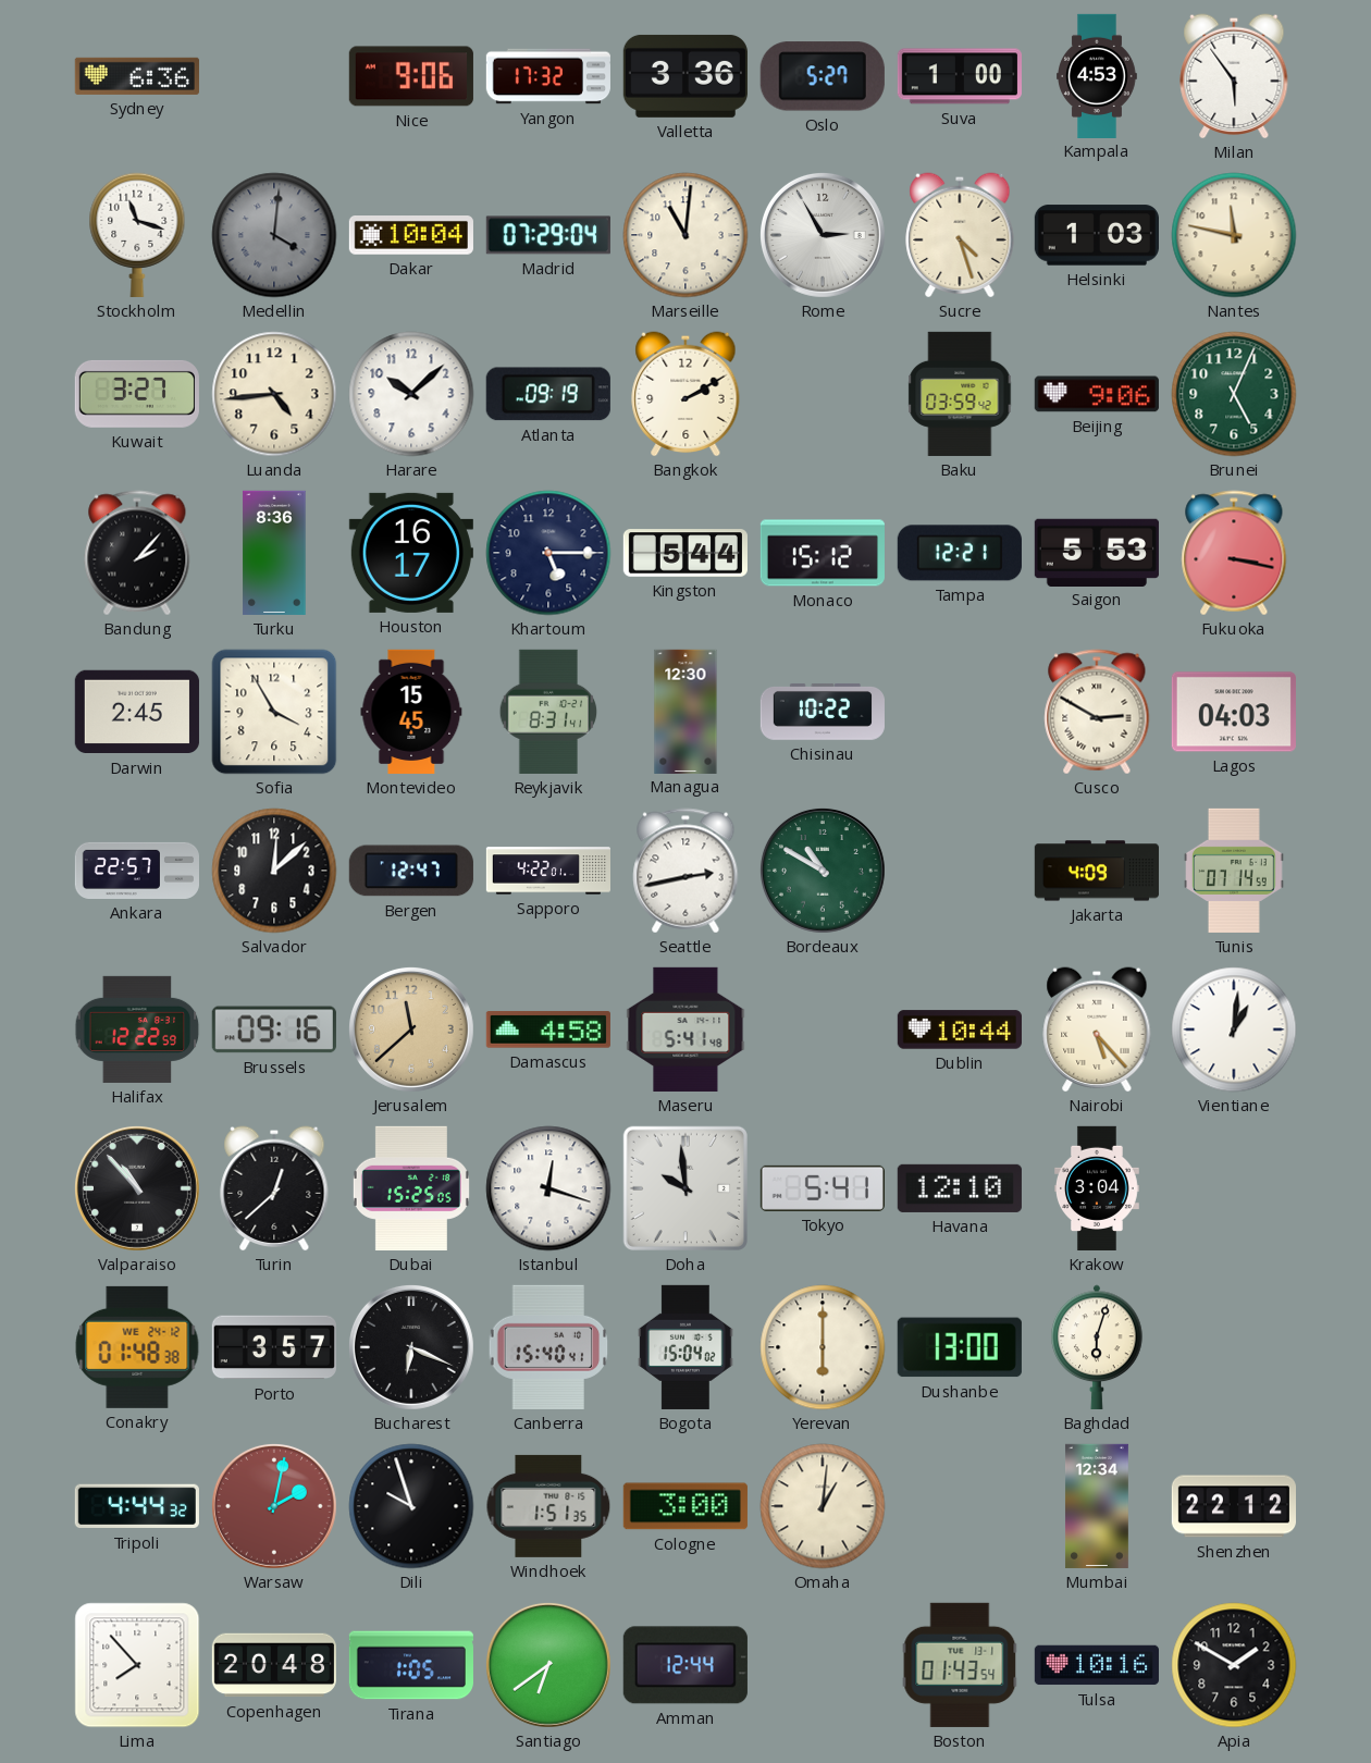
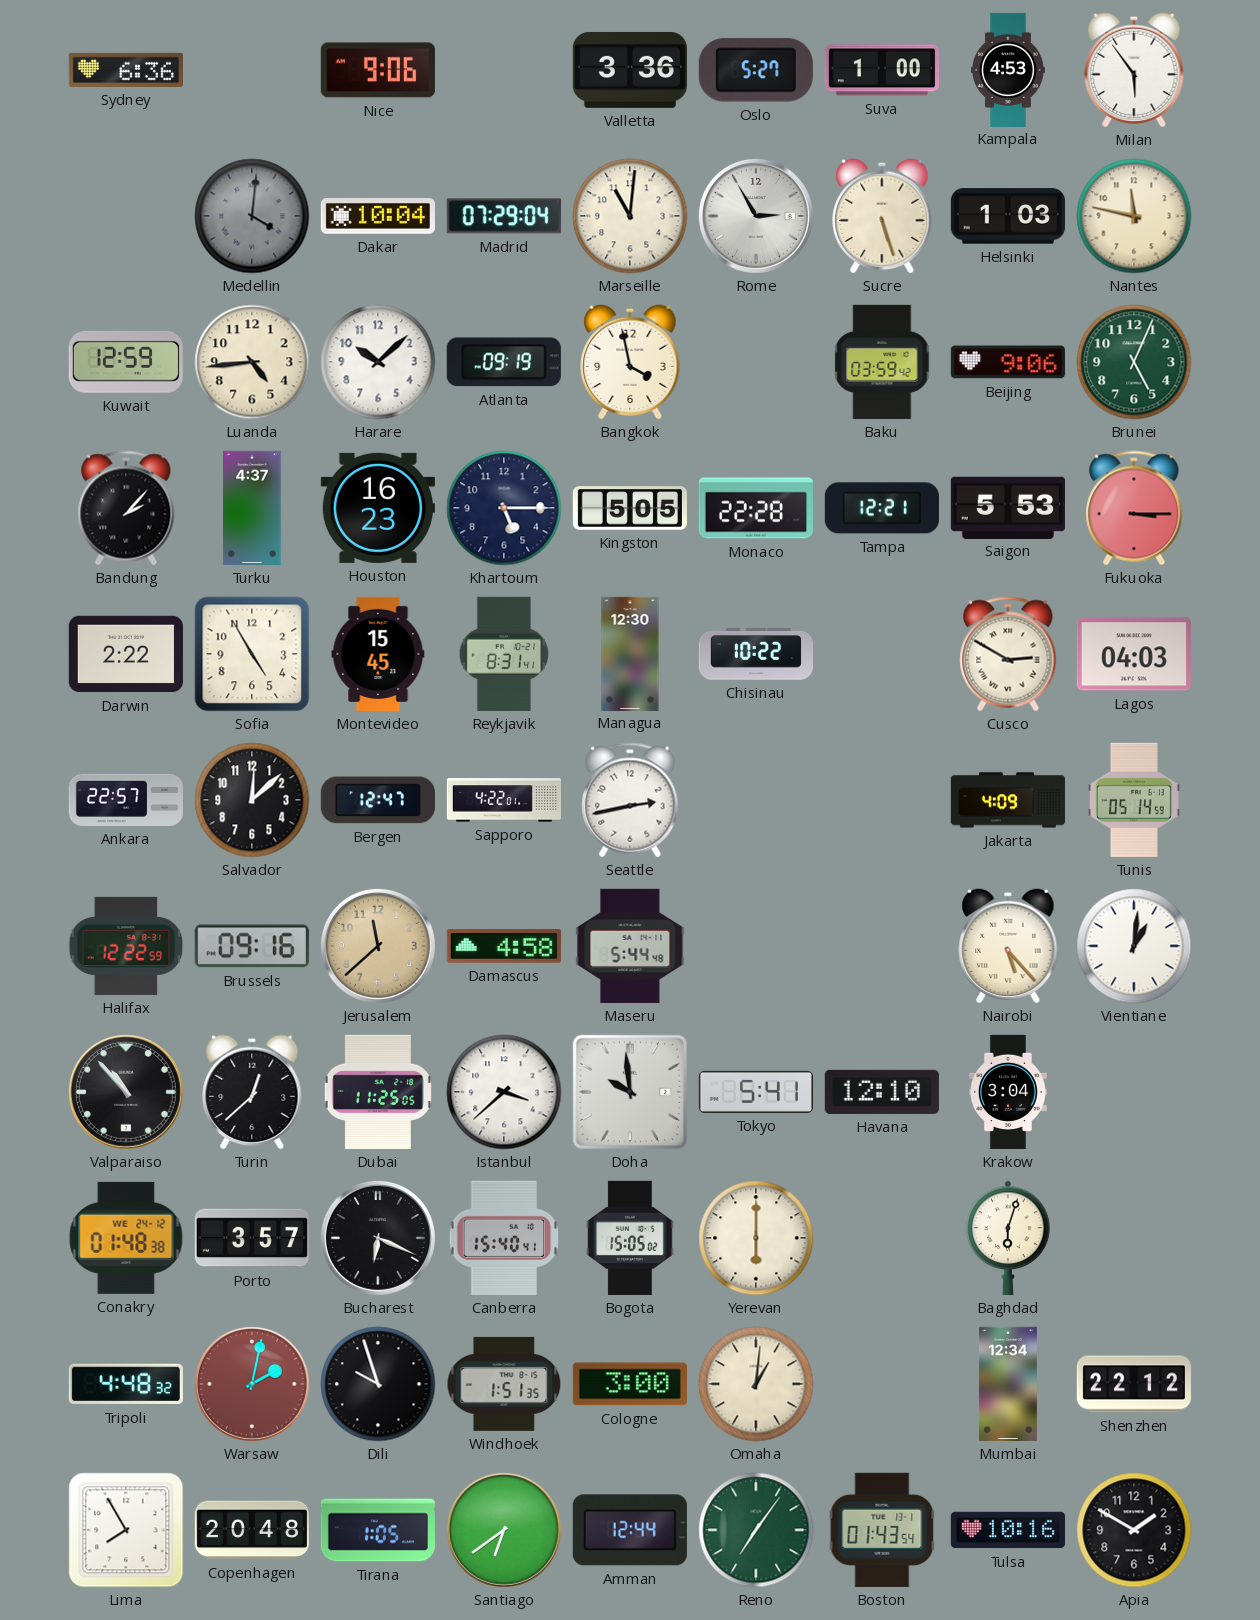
Yangon: 17:32 -> none (548, 76)
Stockholm: 11:18 -> none (137, 235)
Sucre: 4:27 -> 5:27 (882, 216)
Kuwait: 3:27 -> 12:59 (126, 362)
Bangkok: 2:10 -> 3:58 (630, 362)
Turku: 8:36 -> 4:37 (252, 508)
Houston: 16:17 -> 16:23 (378, 508)
Kingston: 5:44 -> 5:05 (630, 508)
Monaco: 15:12 -> 22:28 (756, 508)
Fukuoka: 3:17 -> 3:15 (1134, 508)
Darwin: 2:45 -> 2:22 (126, 654)
Sofia: 3:55 -> 4:55 (252, 654)
Bordeaux: 10:50 -> none (823, 871)
Tunis: 07:14 -> 05:14 (1135, 800)
Maseru: 5:41 -> 5:44 (630, 946)
Dublin: 10:44 -> none (960, 1030)
Dubai: 15:25 -> 11:25 (378, 1092)
Istanbul: 12:18 -> 3:38 (504, 1092)
Bogota: 15:04 -> 15:05 (630, 1238)
Dushanbe: 13:00 -> none (960, 1347)
Tripoli: 4:44 -> 4:48 (126, 1384)
Lima: 7:53 -> 7:55 (126, 1530)
Reno: none -> 7:06 (756, 1530)
